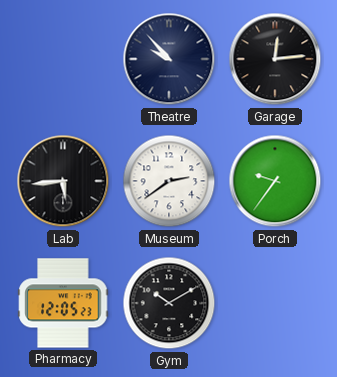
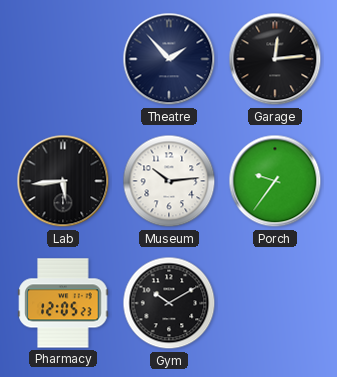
Theatre: 9:53 -> 1:53 (169, 59)
Museum: 2:39 -> 10:14 (169, 181)
